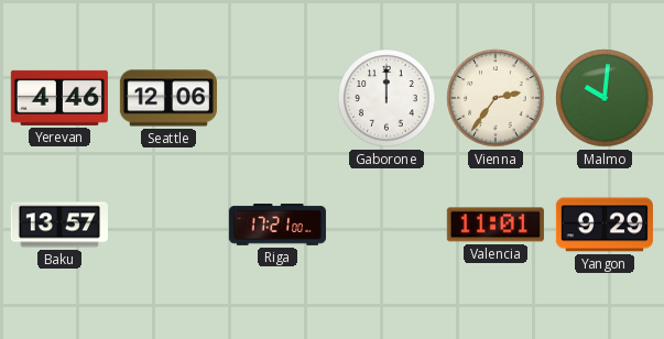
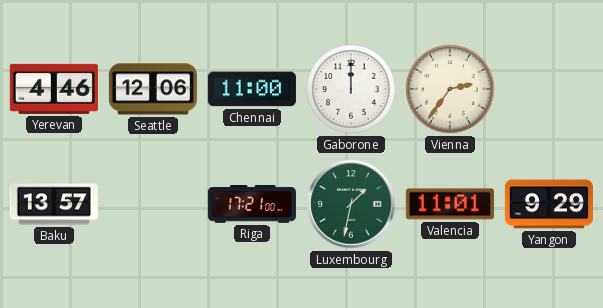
Chennai: none -> 11:00 (252, 89)
Malmo: 10:01 -> none (605, 98)
Luxembourg: none -> 1:32 (351, 204)
